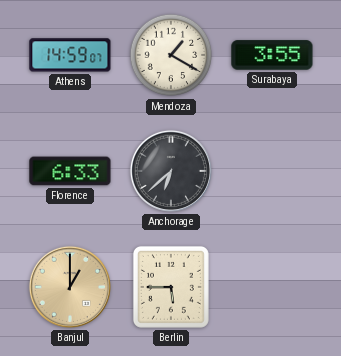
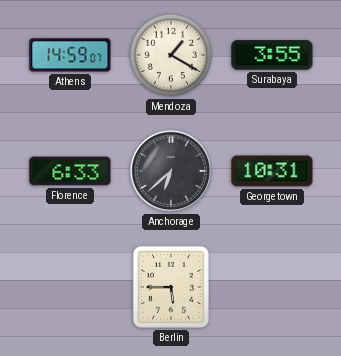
Georgetown: none -> 10:31 (272, 171)
Banjul: 1:00 -> none (70, 287)
